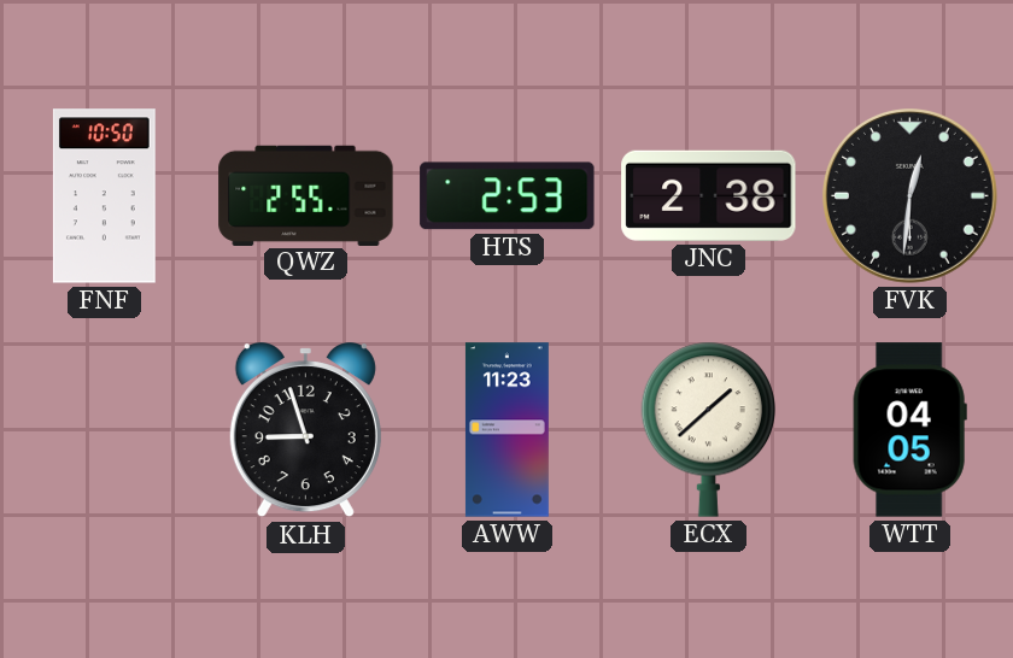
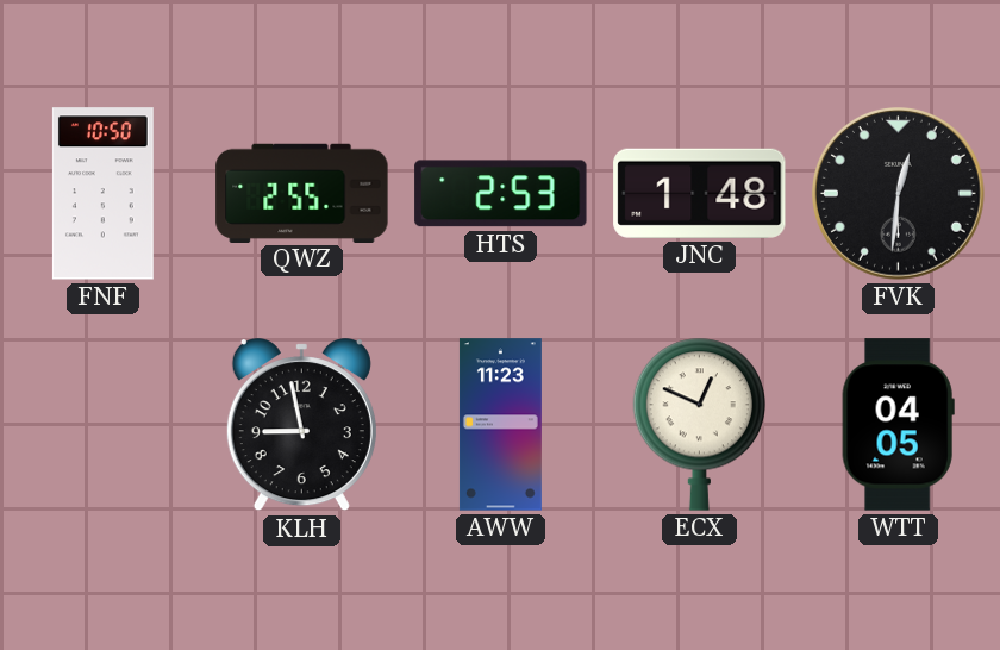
JNC: 2:38 -> 1:48 (700, 193)
KLH: 8:57 -> 8:58 (301, 425)
ECX: 1:38 -> 12:49 (700, 424)
